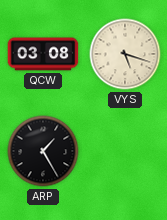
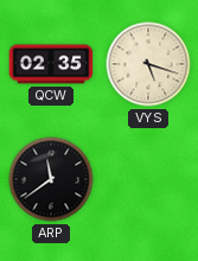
QCW: 03:08 -> 02:35 (51, 64)
ARP: 1:25 -> 11:39 (51, 179)
